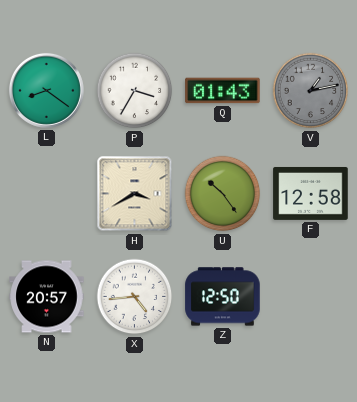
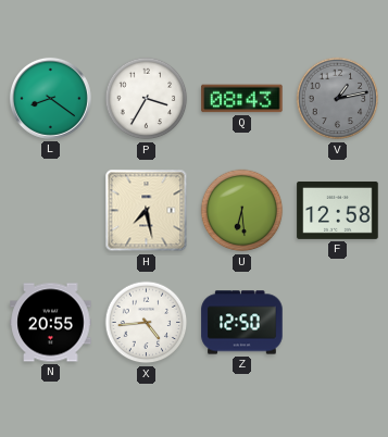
Q: 01:43 -> 08:43 (242, 99)
H: 3:40 -> 7:28 (147, 211)
U: 10:24 -> 6:29 (242, 211)
N: 20:57 -> 20:55 (51, 323)
